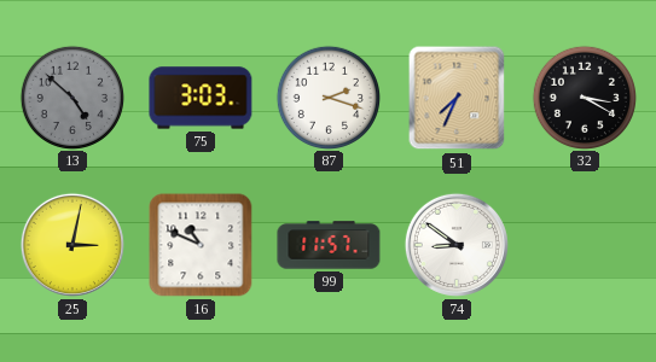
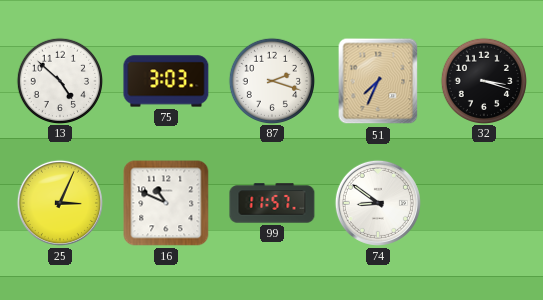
13 dial: grey -> white (59, 80)
32: 3:20 -> 3:18 (483, 80)
25: 3:02 -> 3:04 (60, 203)
